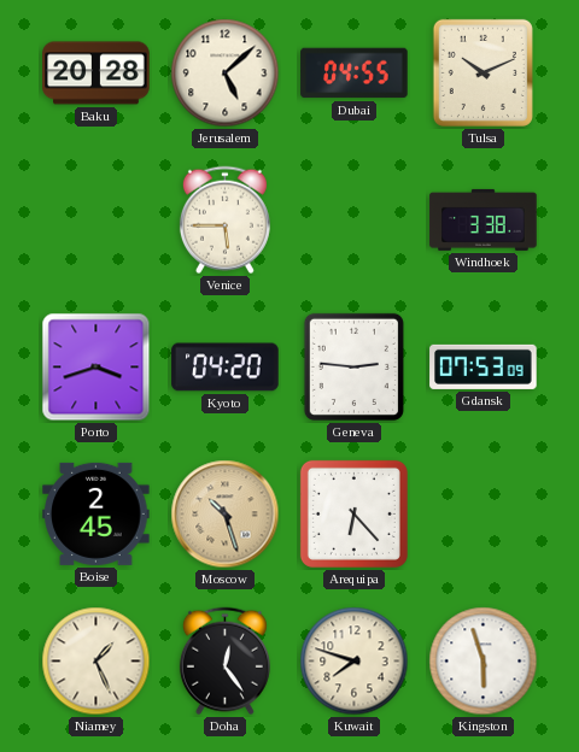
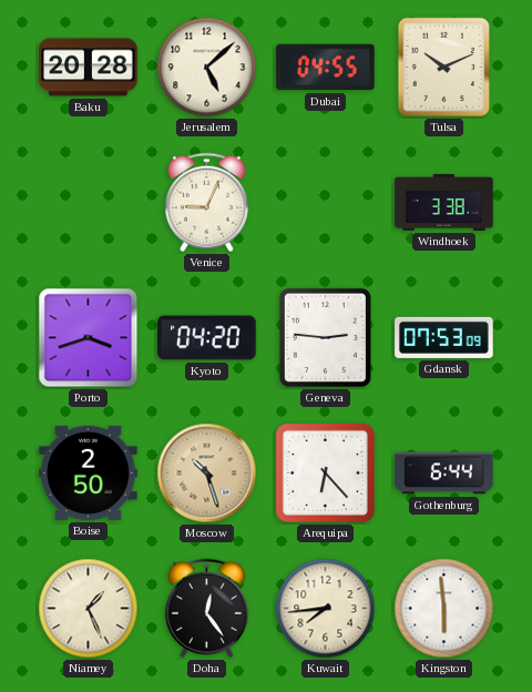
Venice: 5:45 -> 9:04 (206, 203)
Boise: 2:45 -> 2:50 (89, 472)
Gothenburg: none -> 6:44 (444, 474)
Kuwait: 7:48 -> 7:44 (326, 609)
Kingston: 5:57 -> 5:59 (444, 609)
